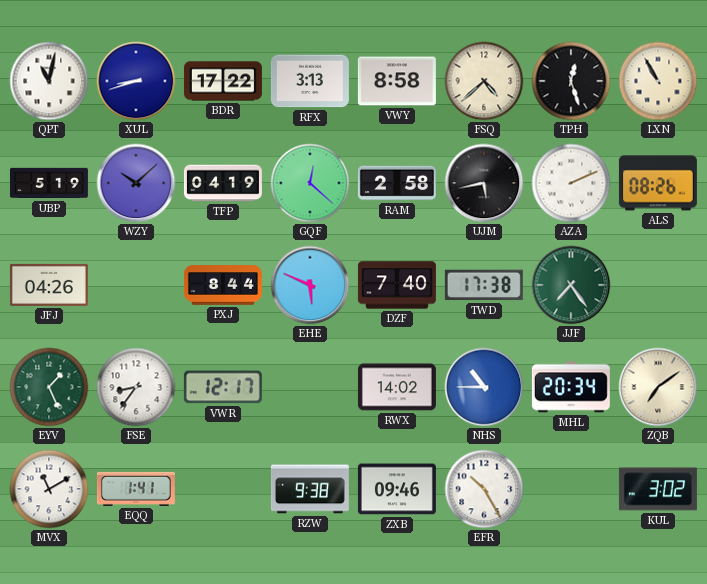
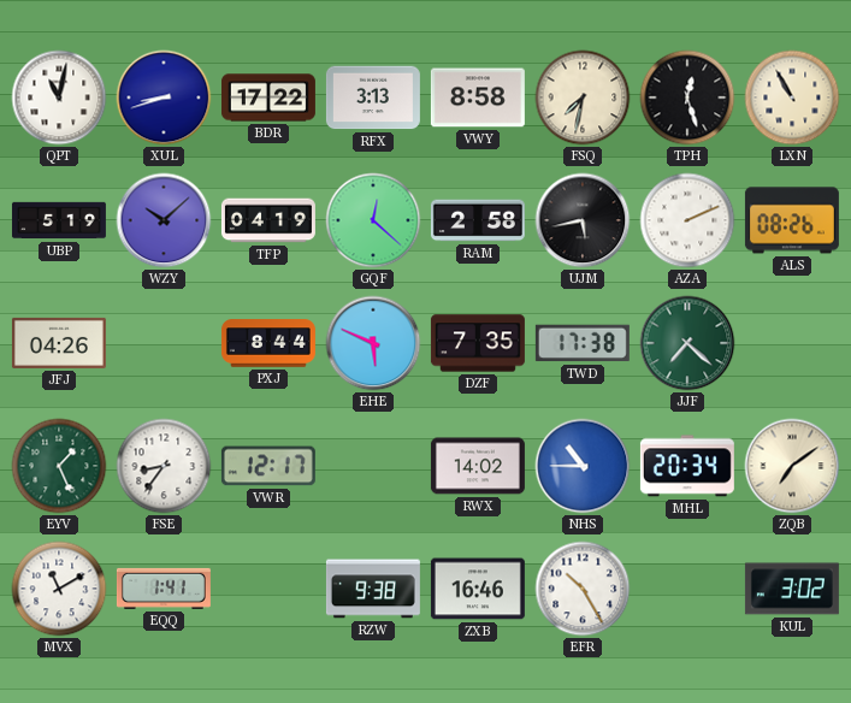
FSQ: 4:38 -> 7:32 (583, 98)
DZF: 7:40 -> 7:35 (478, 343)
JJF: 7:24 -> 7:22 (687, 343)
ZXB: 09:46 -> 16:46 (478, 589)
